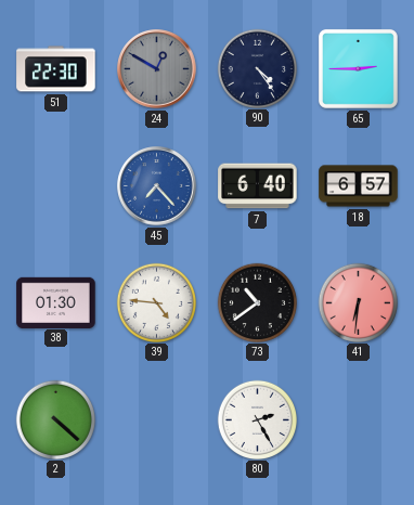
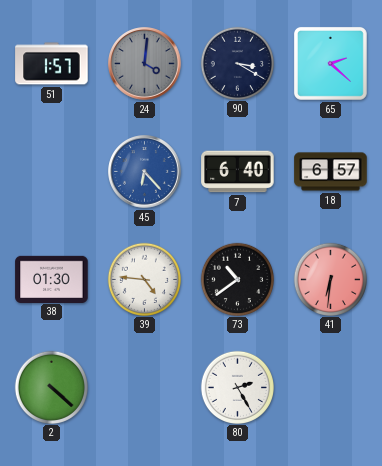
51: 22:30 -> 1:57 (52, 64)
24: 12:50 -> 4:01 (145, 64)
90: 4:24 -> 3:20 (237, 63)
65: 2:45 -> 2:22 (330, 63)
45: 7:23 -> 6:23 (145, 172)
